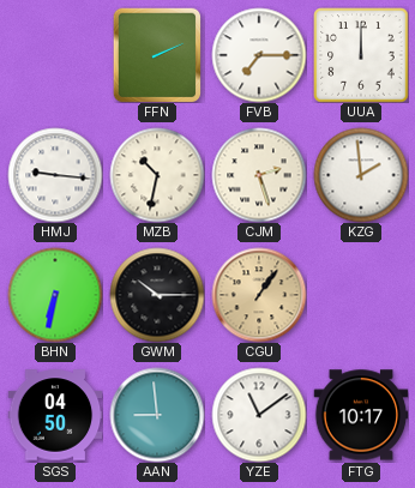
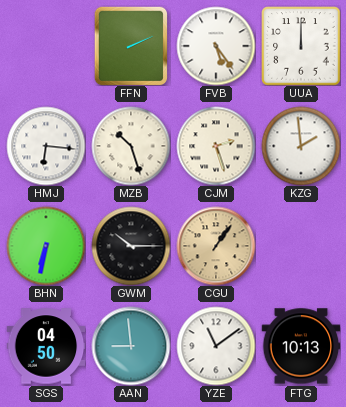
FVB: 7:15 -> 5:24 (216, 46)
HMJ: 9:16 -> 6:16 (46, 146)
MZB: 10:32 -> 10:27 (131, 146)
FTG: 10:17 -> 10:13 (301, 346)
